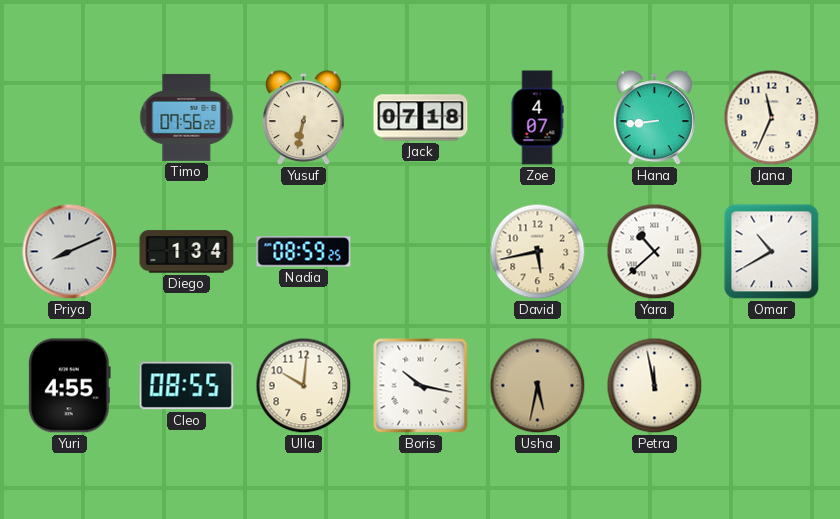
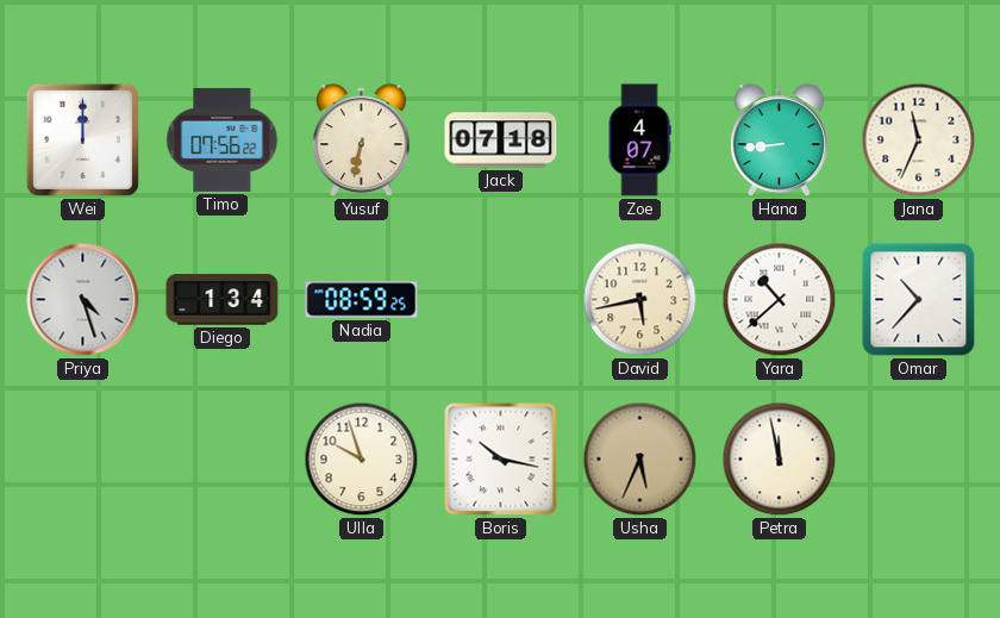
Wei: none -> 12:00 (82, 139)
Priya: 8:11 -> 4:27 (83, 300)
Omar: 10:40 -> 10:37 (919, 300)
Yuri: 4:55 -> none (69, 386)
Cleo: 08:55 -> none (187, 386)
Ulla: 10:01 -> 9:57 (362, 460)
Usha: 5:32 -> 5:34 (640, 460)
